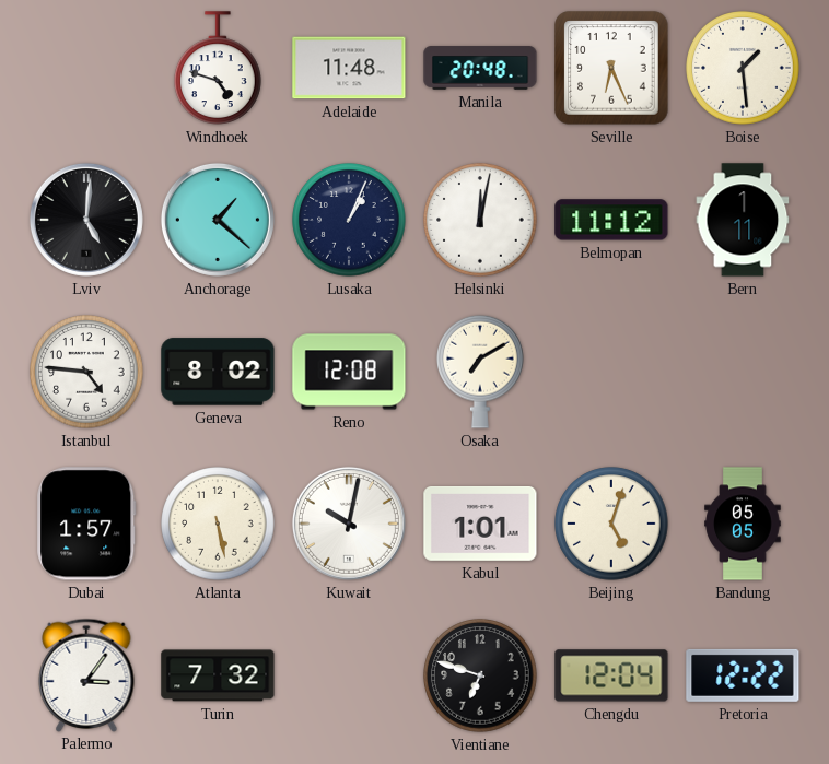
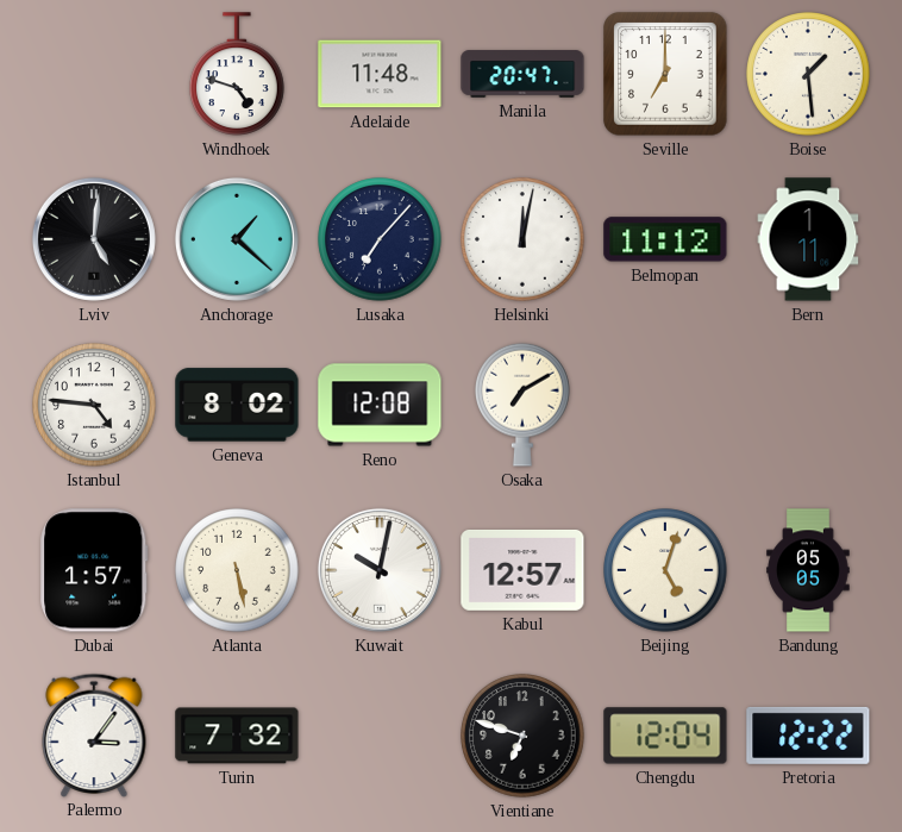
Manila: 20:48 -> 20:47 (522, 74)
Seville: 6:26 -> 7:00 (665, 74)
Lusaka: 1:04 -> 7:07 (380, 239)
Kabul: 1:01 -> 12:57 (522, 570)
